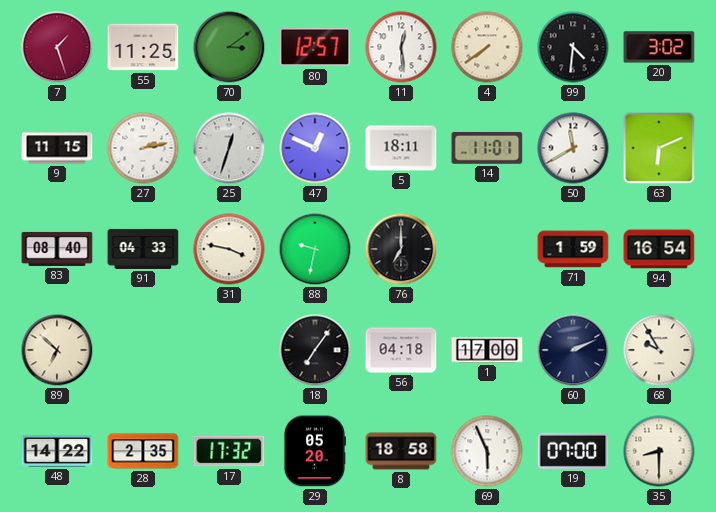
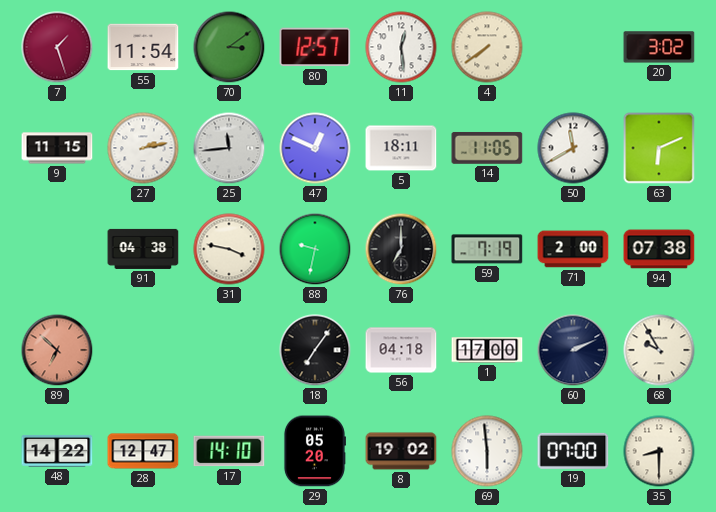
55: 11:25 -> 11:54 (143, 47)
99: 4:31 -> none (573, 47)
25: 12:33 -> 11:44 (229, 148)
14: 11:01 -> 11:05 (487, 148)
83: 08:40 -> none (57, 249)
91: 04:33 -> 04:38 (143, 249)
59: none -> 7:19 (487, 249)
71: 1:59 -> 2:00 (573, 249)
94: 16:54 -> 07:38 (659, 249)
89 dial: cream -> salmon (57, 350)
28: 2:35 -> 12:47 (143, 451)
17: 17:32 -> 14:10 (229, 451)
8: 18:58 -> 19:02 (401, 451)
69: 5:56 -> 5:59 (487, 451)
